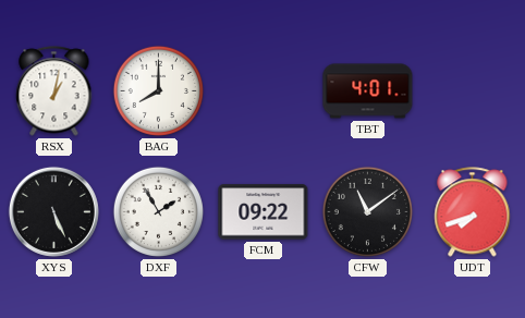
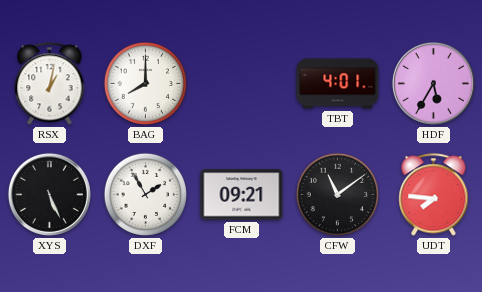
HDF: none -> 5:35 (433, 83)
FCM: 09:22 -> 09:21 (242, 195)
UDT: 7:42 -> 7:46 (434, 195)
